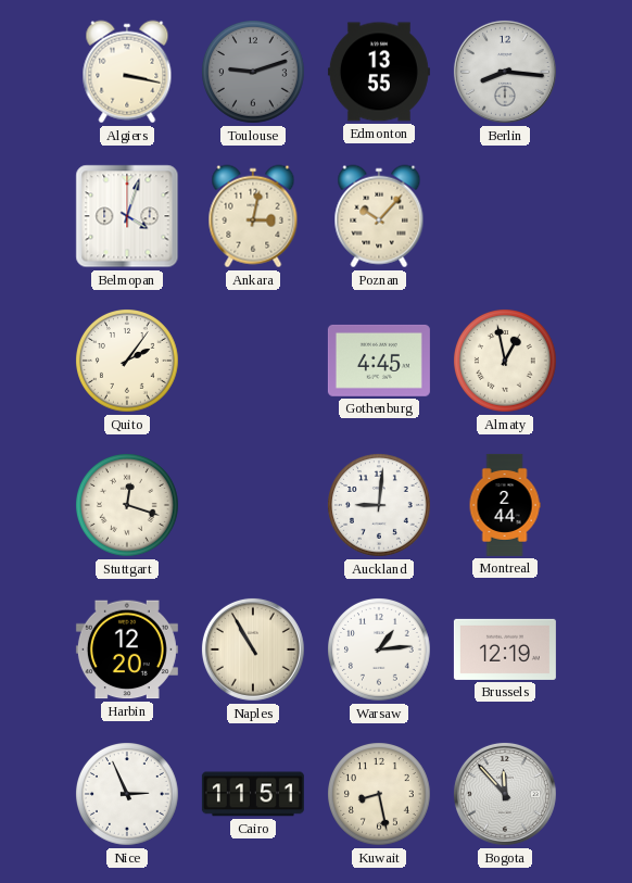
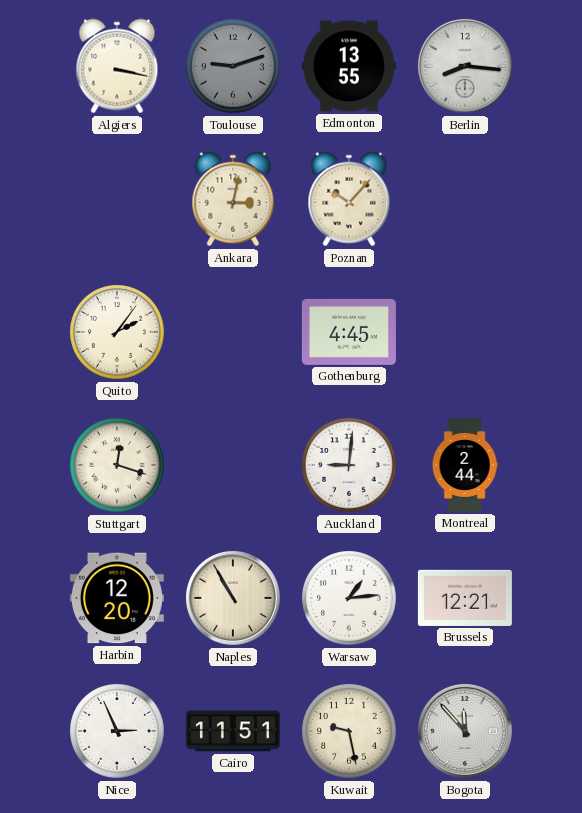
Belmopan: 4:03 -> none (127, 216)
Almaty: 12:58 -> none (506, 362)
Brussels: 12:19 -> 12:21 (465, 598)
Kuwait: 8:28 -> 9:28 (350, 732)
